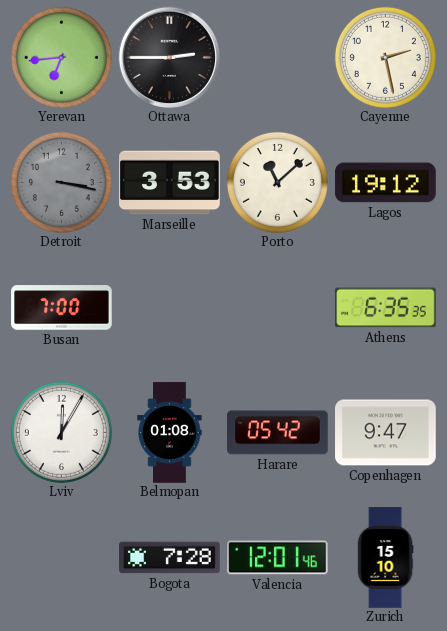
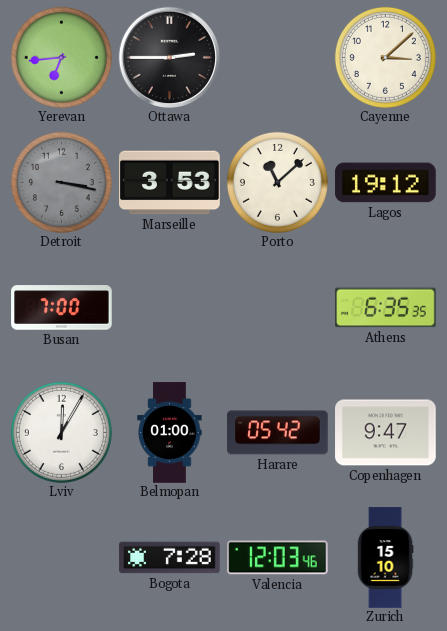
Cayenne: 2:28 -> 3:08 (385, 57)
Belmopan: 01:08 -> 01:00 (170, 433)
Valencia: 12:01 -> 12:03 (278, 558)
